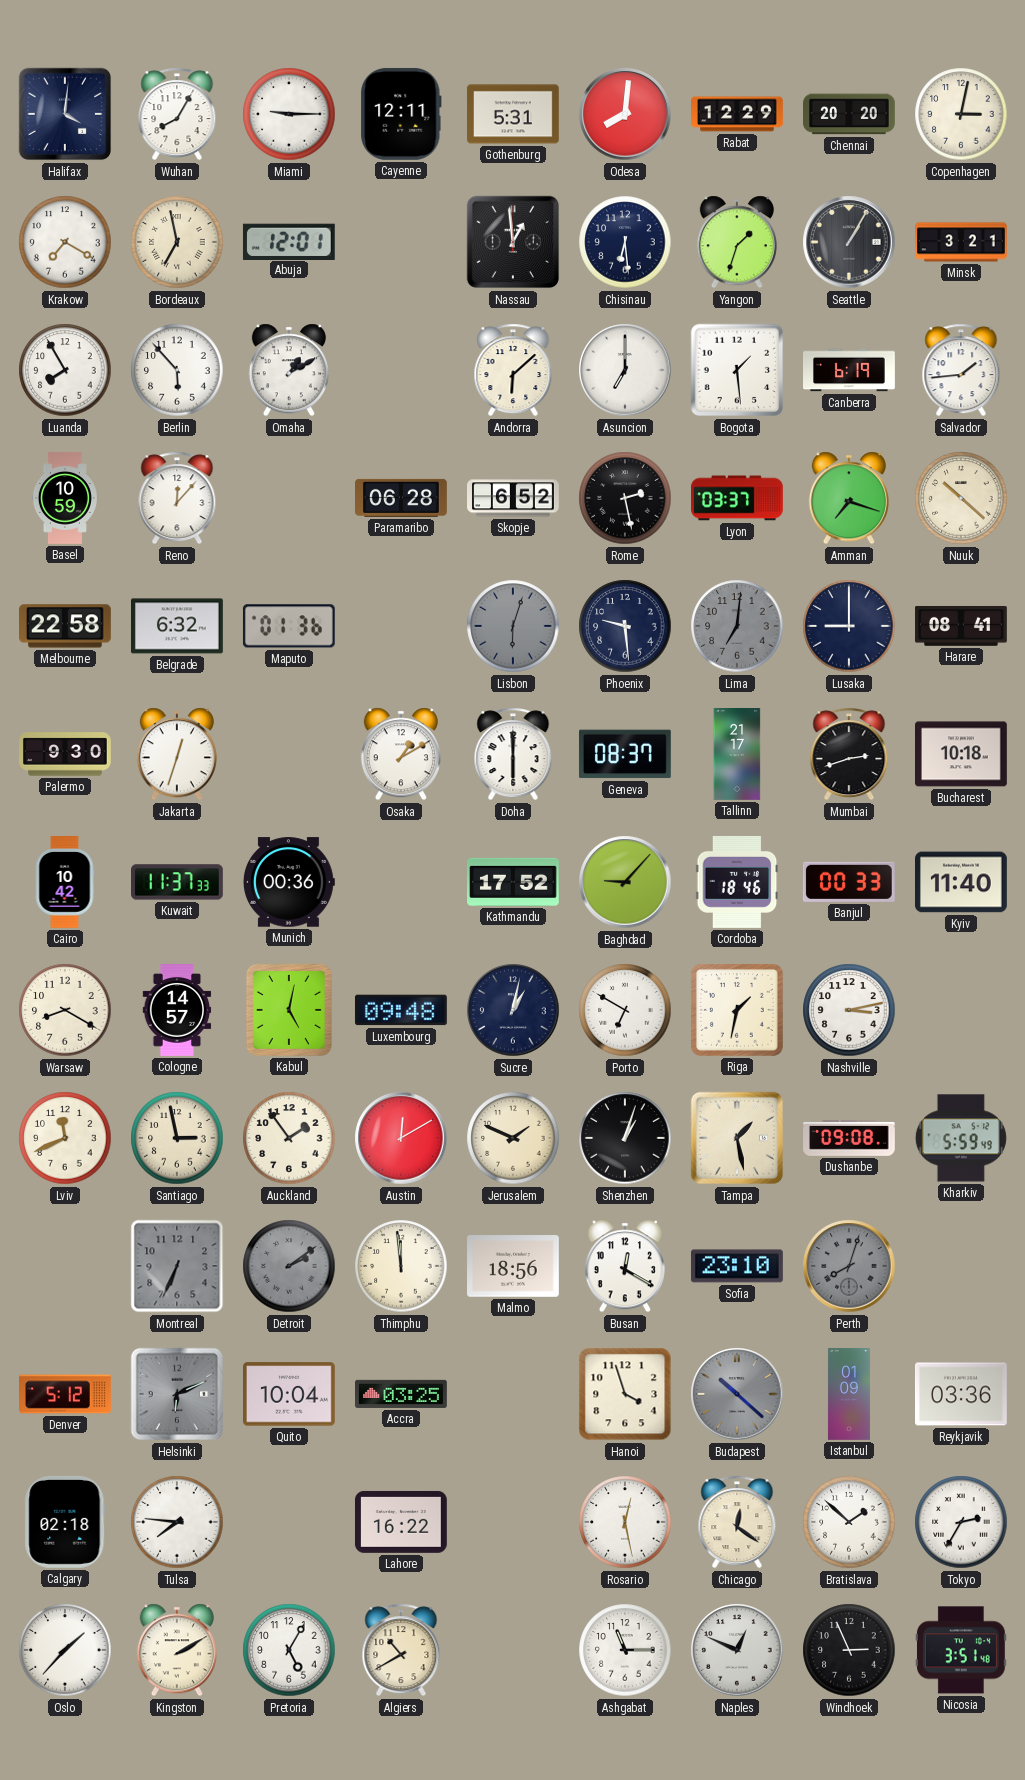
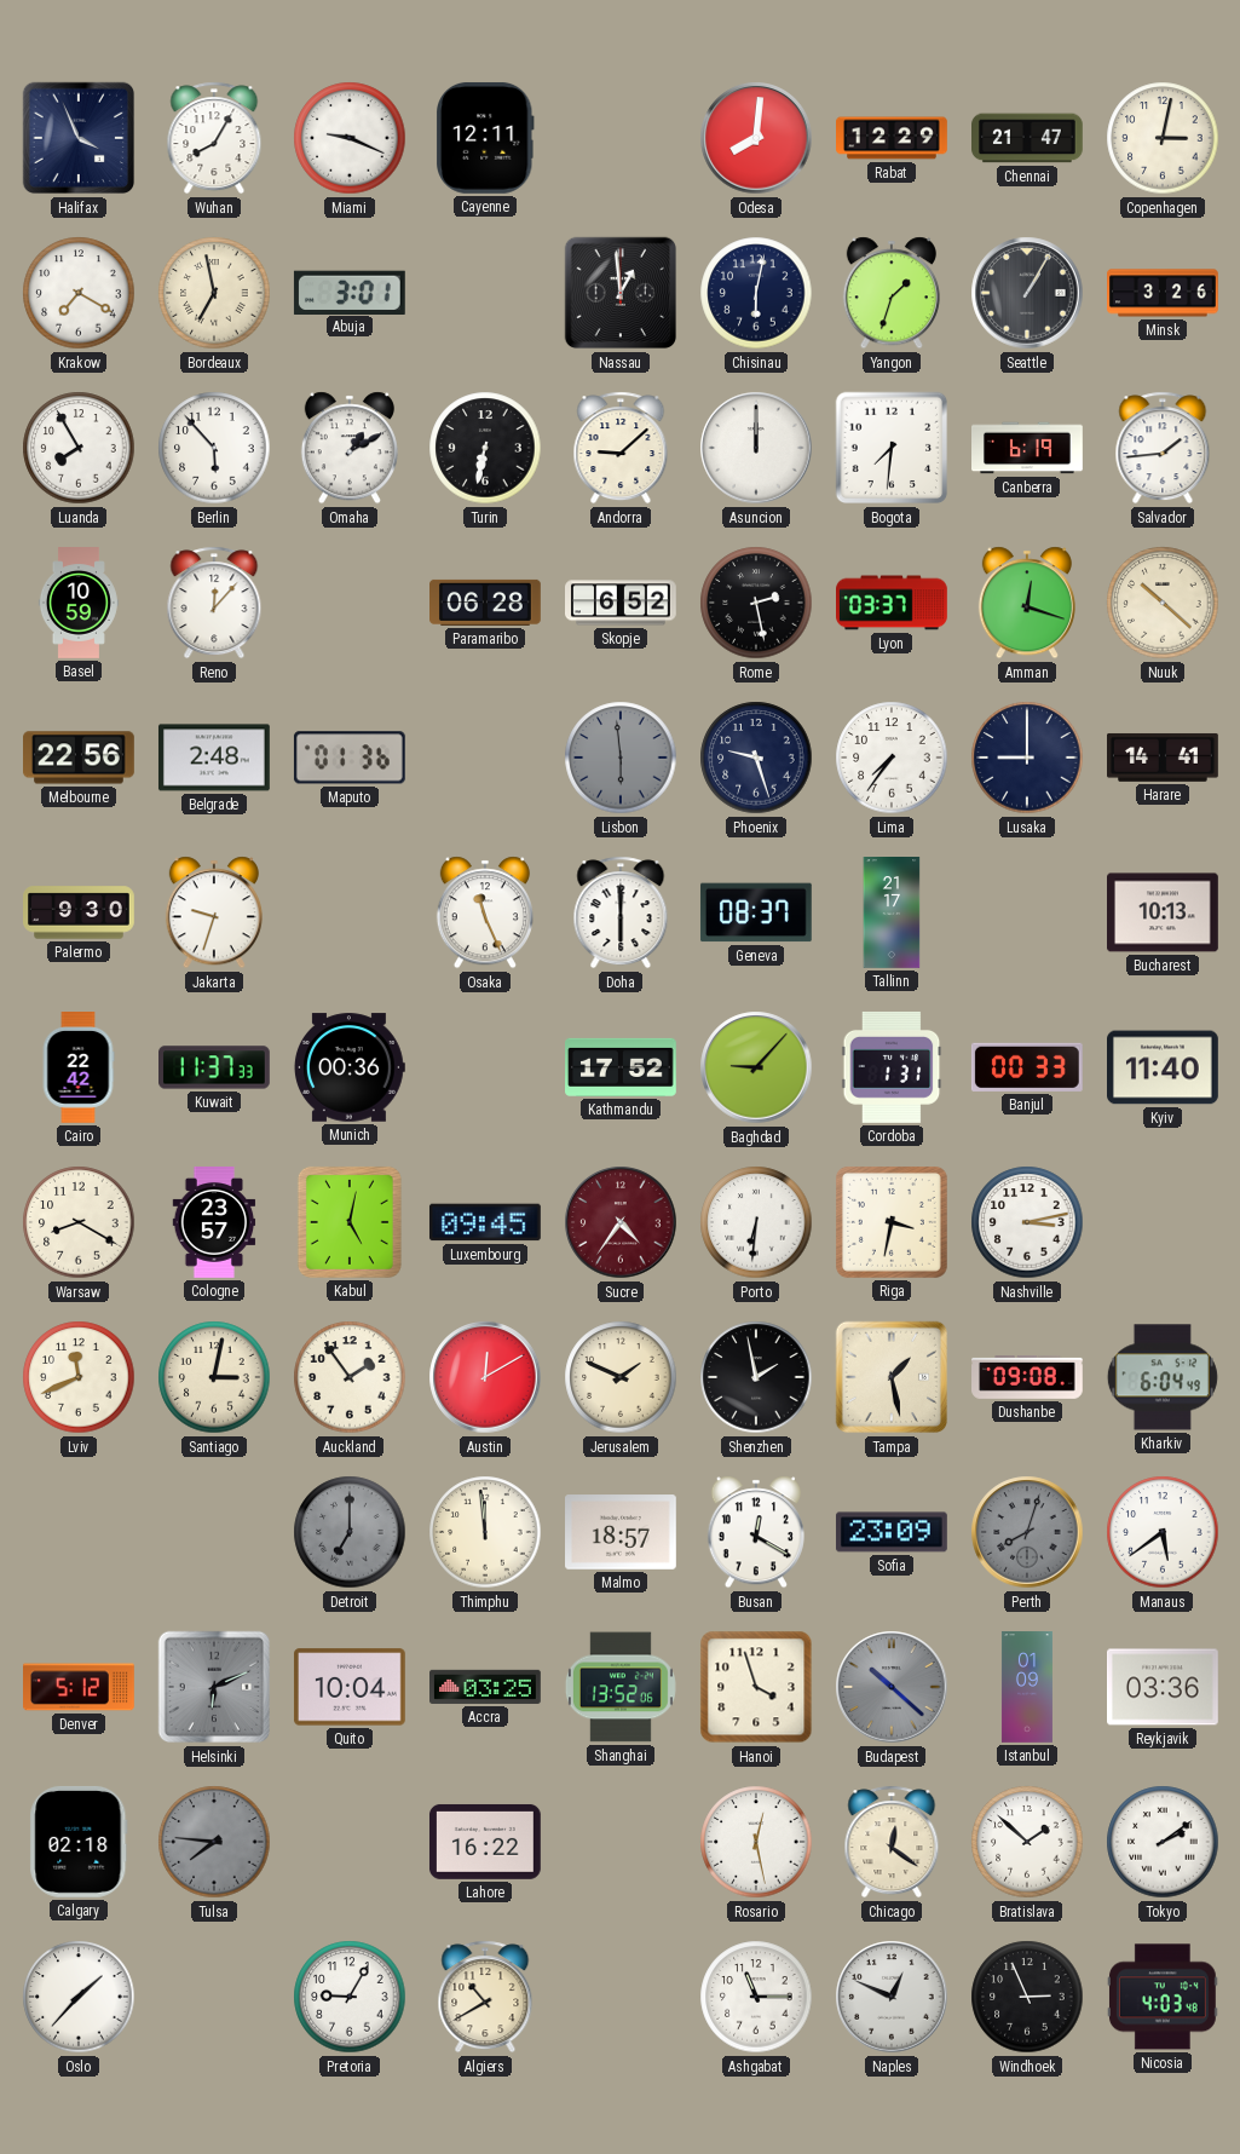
Halifax: 4:01 -> 3:56 (79, 138)
Miami: 9:15 -> 9:19 (350, 138)
Gothenburg: 5:31 -> none (513, 114)
Chennai: 20:20 -> 21:47 (1028, 138)
Abuja: 12:01 -> 3:01 (350, 292)
Chisinau: 6:29 -> 6:02 (756, 293)
Minsk: 3:21 -> 3:26 (1164, 293)
Turin: none -> 6:32 (485, 448)
Andorra: 6:08 -> 9:08 (621, 448)
Asuncion: 7:00 -> 12:00 (756, 448)
Bogota: 1:29 -> 7:31 (892, 448)
Amman: 7:18 -> 12:18 (1027, 603)
Melbourne: 22:58 -> 22:56 (80, 758)
Belgrade: 6:32 -> 2:48 (214, 758)
Lisbon: 6:03 -> 5:59 (621, 758)
Phoenix: 9:29 -> 9:27 (756, 758)
Lima: 7:01 -> 7:36 (892, 758)
Lima dial: grey -> white (892, 758)
Harare: 08:41 -> 14:41 (1164, 758)
Jakarta: 12:33 -> 9:33 (214, 912)
Osaka: 1:10 -> 11:26 (485, 912)
Mumbai: 2:42 -> none (849, 754)
Bucharest: 10:18 -> 10:13 (1164, 912)
Cairo: 10:42 -> 22:42 (79, 1069)
Cordoba: 18:46 -> 1:31 (892, 1067)
Cologne: 14:57 -> 23:57 (214, 1223)
Luxembourg: 09:48 -> 09:45 (485, 1222)
Sucre: 1:02 -> 4:36 (621, 1222)
Sucre dial: navy -> burgundy (621, 1222)
Porto: 6:50 -> 6:31 (756, 1222)
Riga: 1:32 -> 3:32 (892, 1222)
Santiago: 2:58 -> 3:02 (214, 1377)
Shenzhen: 1:03 -> 1:58 (756, 1377)
Kharkiv: 5:59 -> 6:04 (1163, 1377)
Montreal: 6:34 -> none (177, 1266)
Detroit: 2:09 -> 7:00 (350, 1532)
Malmo: 18:56 -> 18:57 (622, 1532)
Sofia: 23:10 -> 23:09 (892, 1532)
Manaus: none -> 5:39 (1163, 1532)
Shanghai: none -> 13:52 (621, 1687)
Tulsa dial: white -> grey (214, 1842)
Tokyo: 2:35 -> 2:09 (1163, 1842)
Kingston: 2:10 -> none (177, 1650)
Pretoria: 5:05 -> 9:05 (350, 1997)
Nicosia: 3:51 -> 4:03 (1163, 1997)
